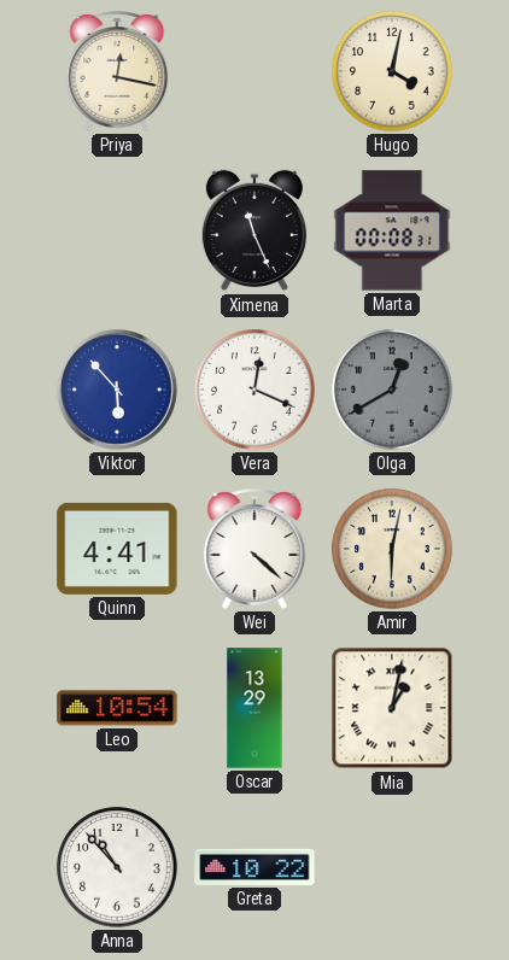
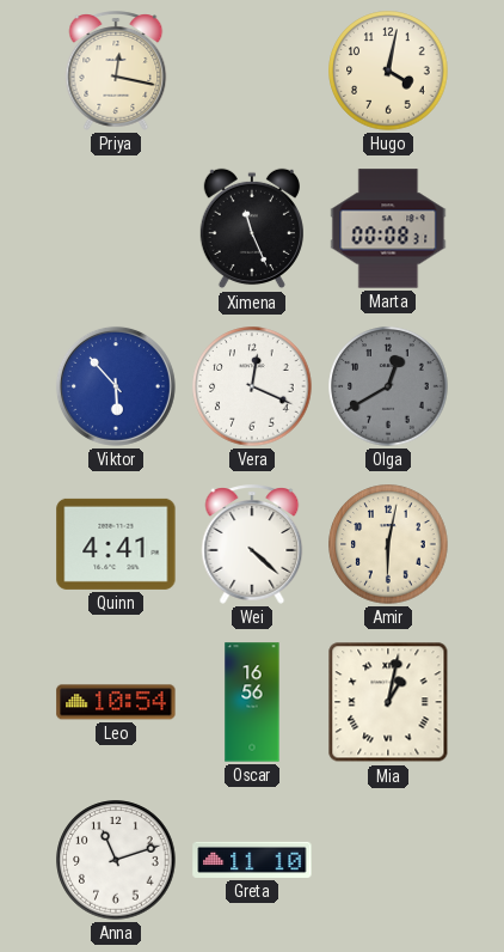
Oscar: 13:29 -> 16:56 (252, 702)
Anna: 10:53 -> 11:12 (116, 860)
Greta: 10:22 -> 11:10 (252, 860)
